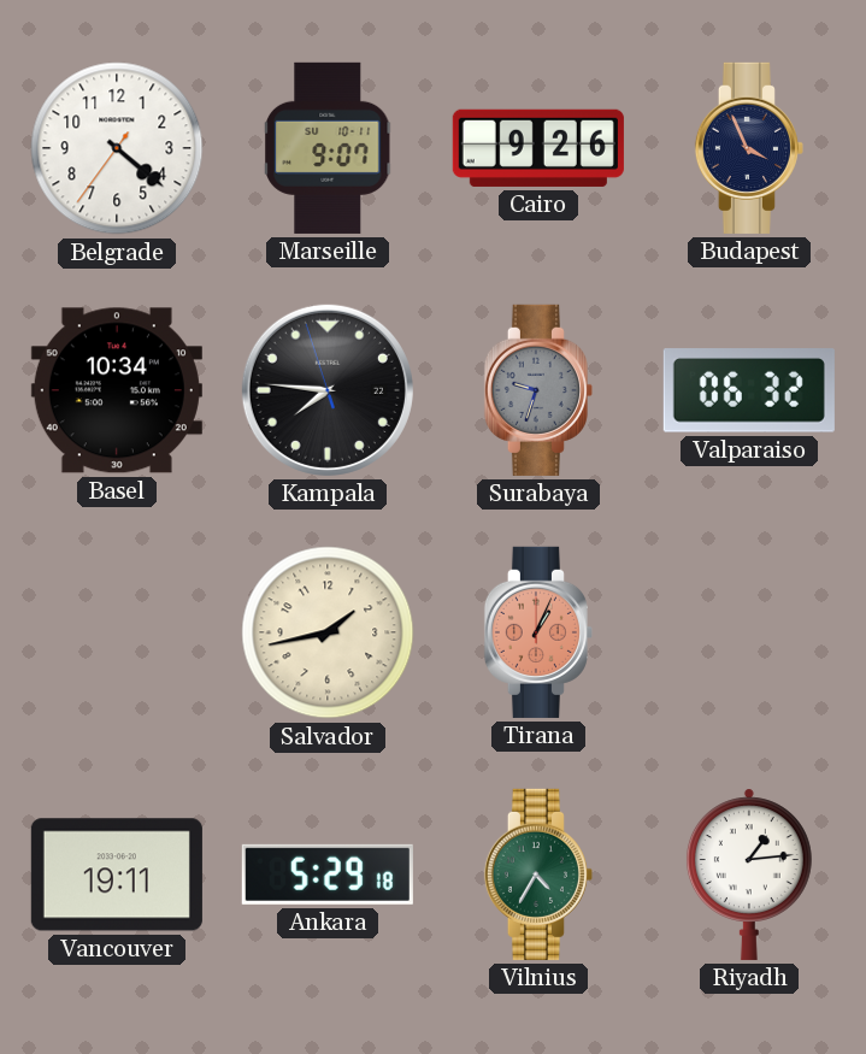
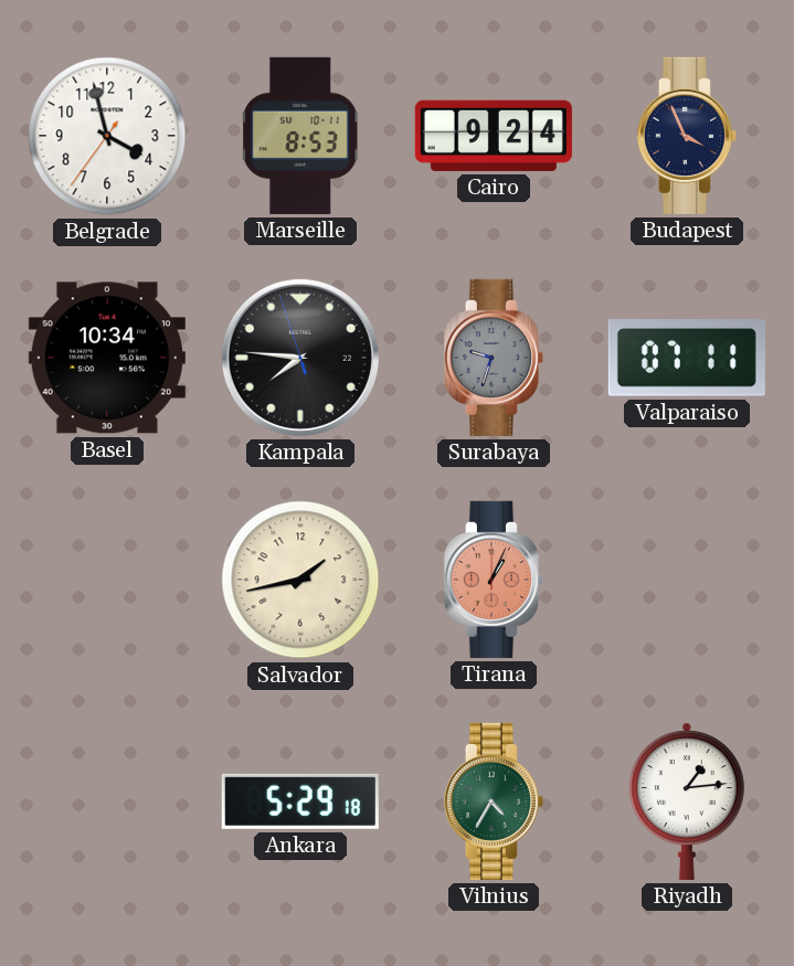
Belgrade: 4:21 -> 3:57 (107, 136)
Marseille: 9:07 -> 8:53 (300, 136)
Cairo: 9:26 -> 9:24 (494, 136)
Valparaiso: 06:32 -> 07:11 (687, 358)
Vancouver: 19:11 -> none (117, 875)
